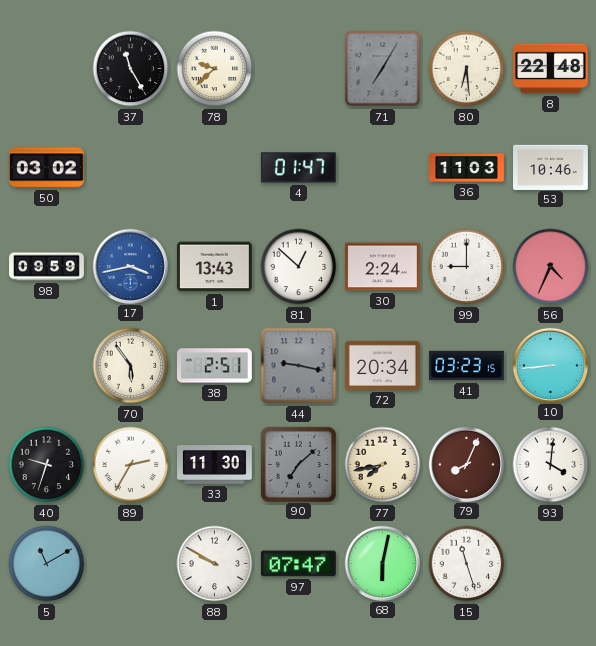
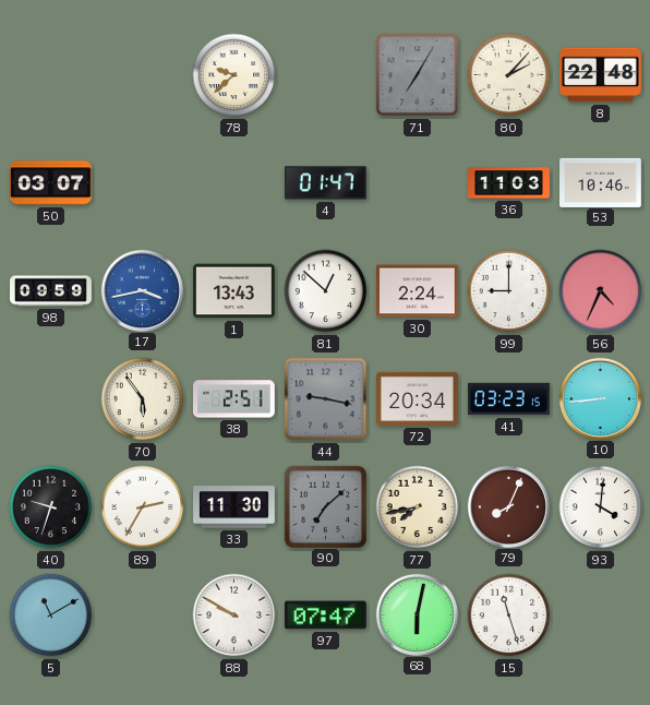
37: 11:25 -> none (131, 69)
80: 6:29 -> 2:07 (509, 75)
50: 03:02 -> 03:07 (51, 183)
